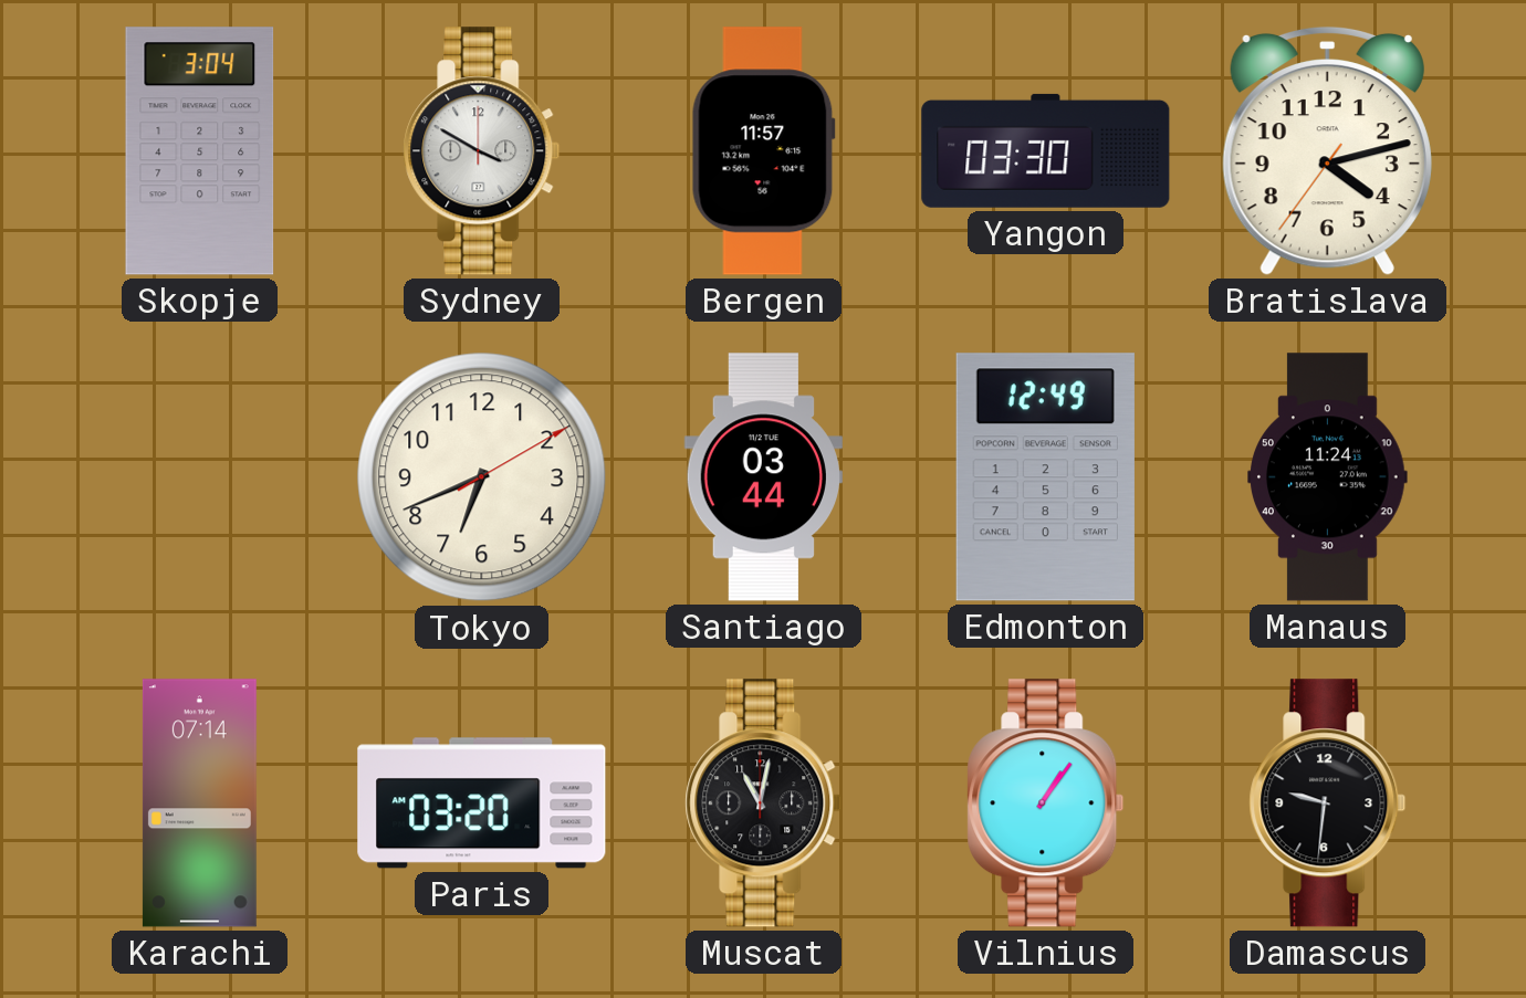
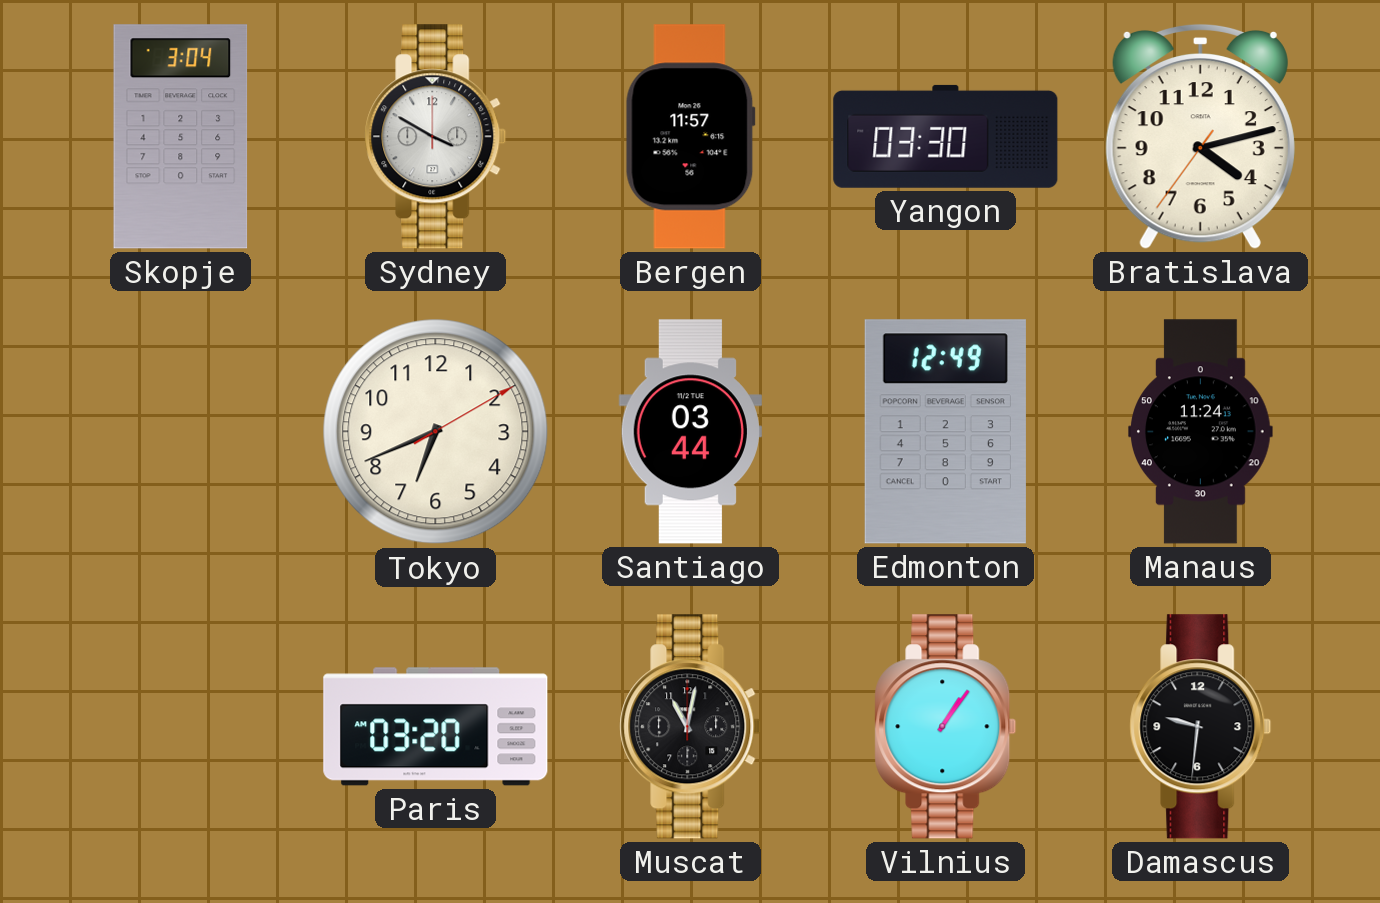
Karachi: 07:14 -> none (199, 803)
